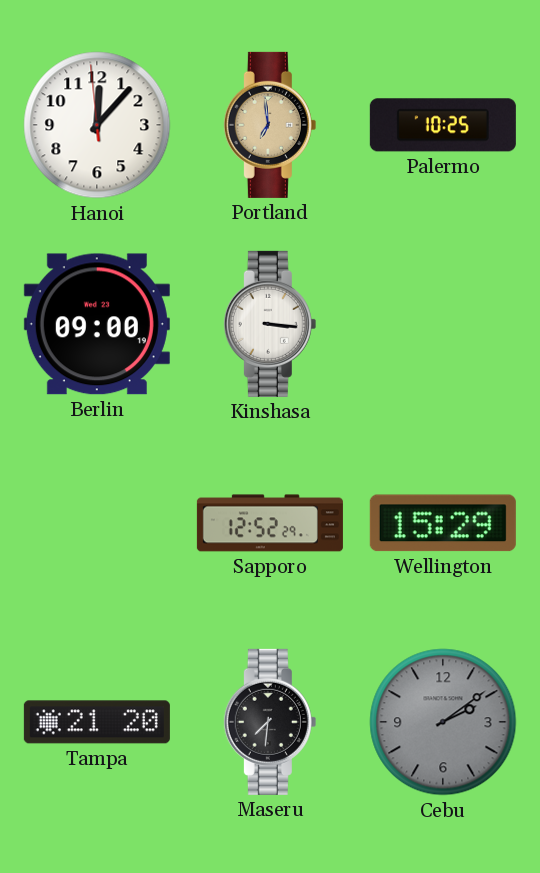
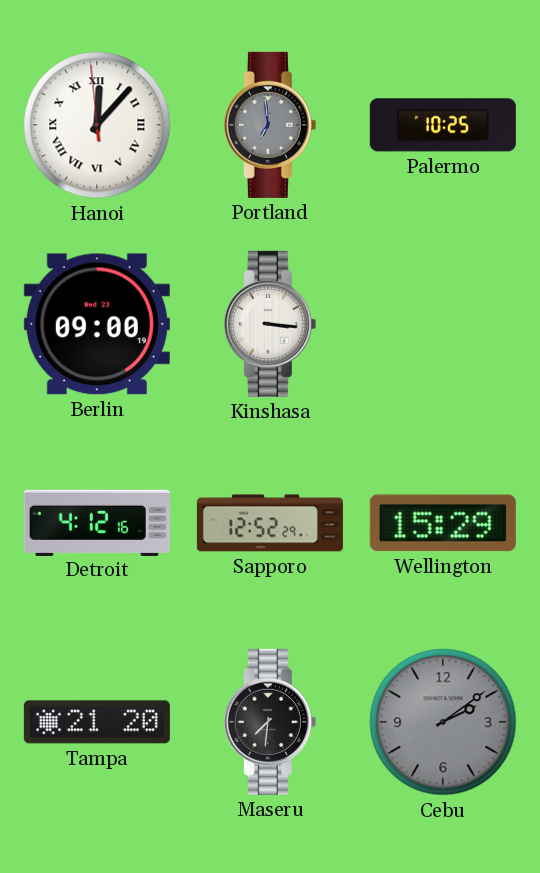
Hanoi numerals: Arabic -> Roman (97, 125)
Portland dial: champagne -> grey (270, 125)
Detroit: none -> 4:12 (97, 522)
